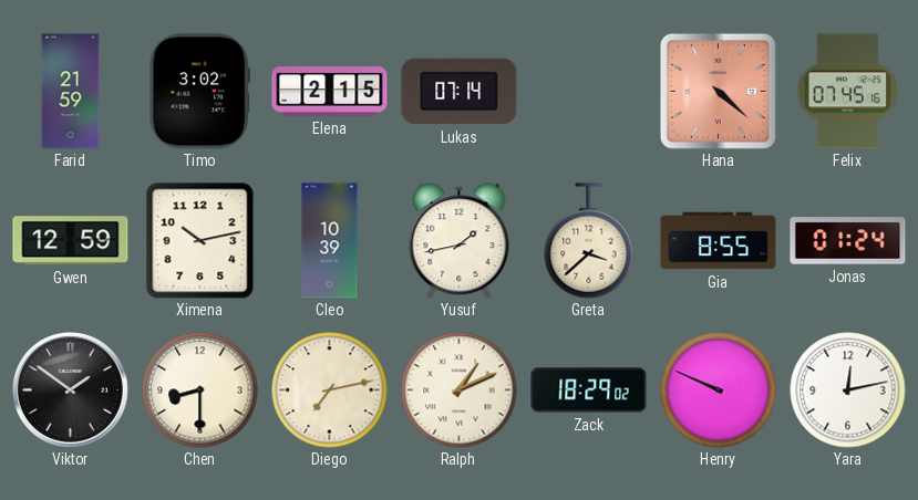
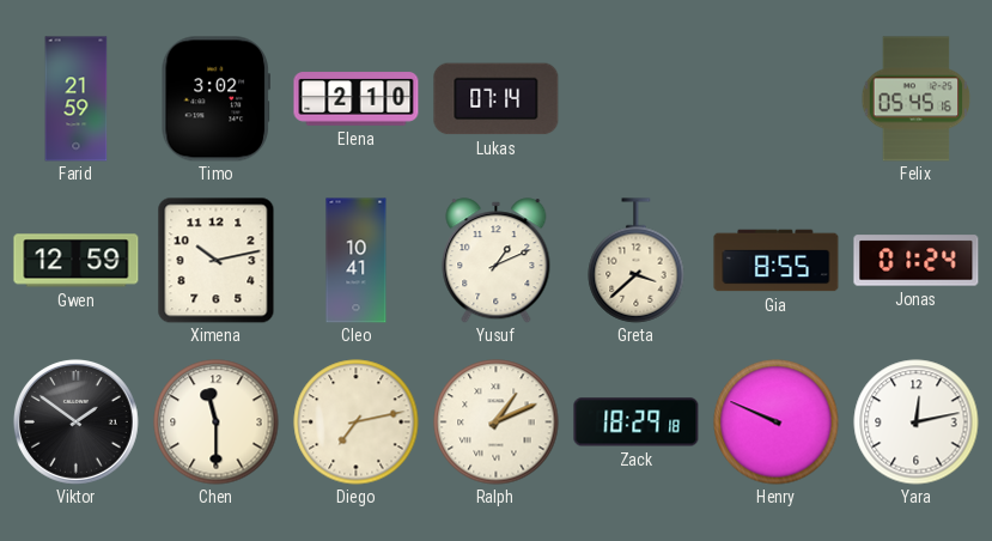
Elena: 2:15 -> 2:10 (357, 99)
Hana: 4:22 -> none (718, 91)
Felix: 07:45 -> 05:45 (917, 99)
Cleo: 10:39 -> 10:41 (357, 261)
Yusuf: 1:43 -> 1:11 (497, 261)
Chen: 8:30 -> 11:30 (217, 423)
Zack: 18:29:02 -> 18:29:18 (637, 423)
